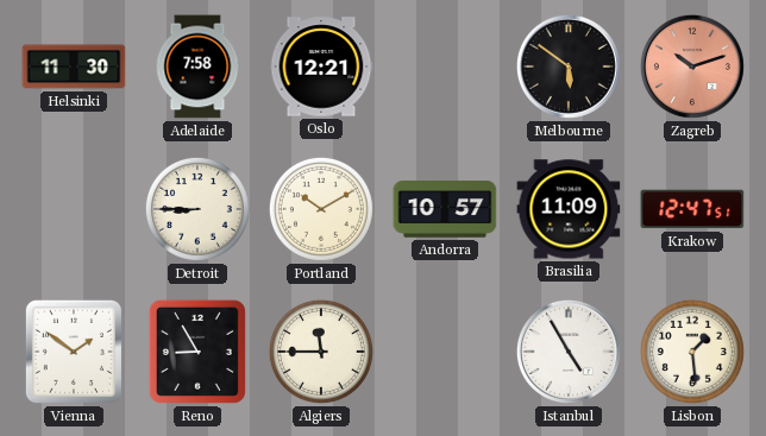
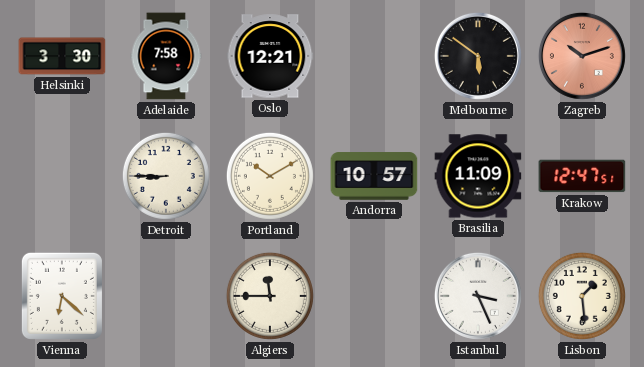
Helsinki: 11:30 -> 3:30 (62, 56)
Vienna: 1:51 -> 6:22 (62, 296)
Reno: 8:55 -> none (197, 352)
Istanbul: 4:55 -> 3:26 (478, 296)
